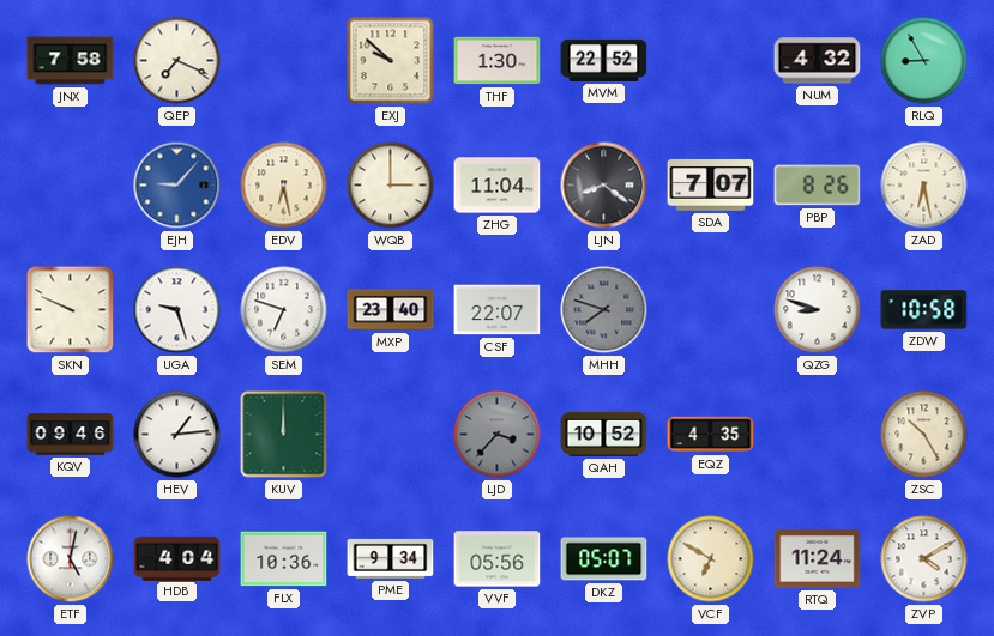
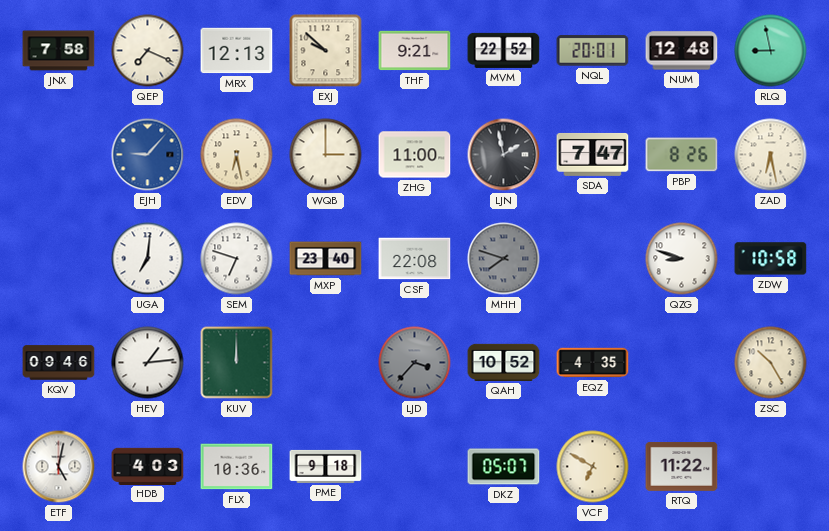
MRX: none -> 12:13 (237, 51)
THF: 1:30 -> 9:21 (415, 51)
NQL: none -> 20:01 (593, 51)
NUM: 4:32 -> 12:48 (682, 51)
RLQ: 8:55 -> 8:58 (771, 51)
ZHG: 11:04 -> 11:00 (415, 155)
LJN: 8:21 -> 1:58 (504, 155)
SDA: 7:07 -> 7:47 (593, 154)
SKN: 9:49 -> none (71, 310)
UGA: 9:27 -> 7:01 (148, 259)
CSF: 22:07 -> 22:08 (415, 259)
HDB: 4:04 -> 4:03 (148, 466)
PME: 9:34 -> 9:18 (326, 466)
VVF: 05:56 -> none (498, 559)
RTQ: 11:24 -> 11:22 (682, 467)
ZVP: 4:10 -> none (924, 559)
